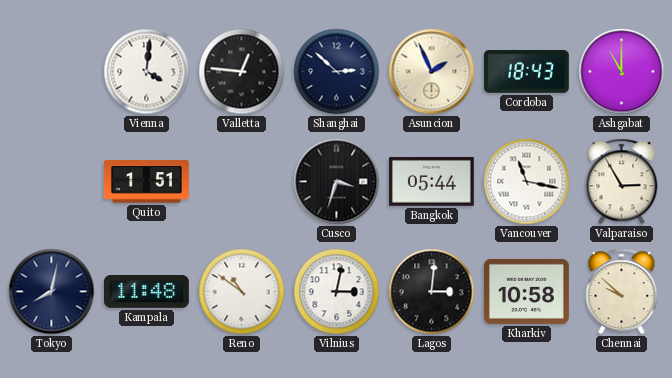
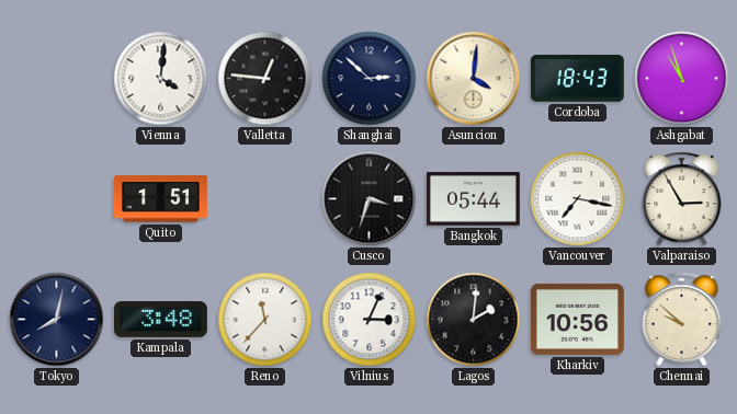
Asuncion: 1:56 -> 4:01 (474, 79)
Ashgabat: 11:00 -> 10:57 (682, 79)
Vancouver: 11:17 -> 7:17 (578, 199)
Kampala: 11:48 -> 3:48 (160, 320)
Reno: 10:51 -> 11:37 (265, 320)
Vilnius: 3:02 -> 3:04 (370, 320)
Lagos: 3:01 -> 2:01 (474, 320)
Kharkiv: 10:58 -> 10:56 (577, 319)
